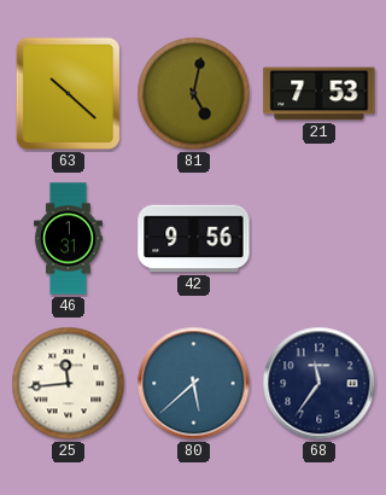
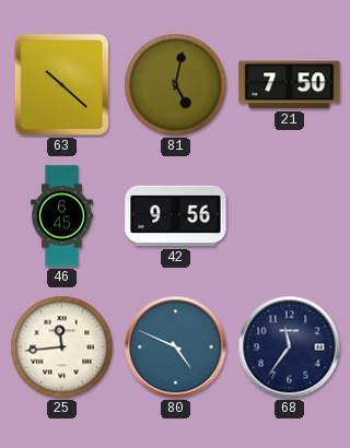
21: 7:53 -> 7:50 (290, 85)
46: 1:31 -> 6:45 (62, 216)
80: 5:38 -> 4:49 (176, 347)
